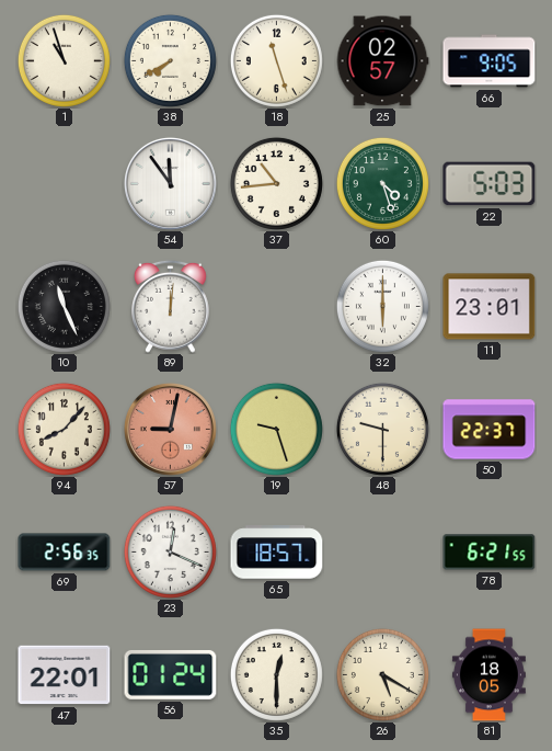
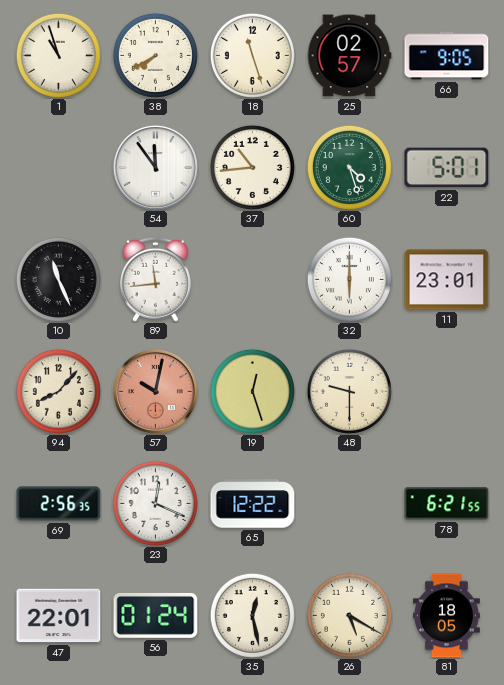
22: 5:03 -> 5:01 (447, 168)
89: 12:01 -> 11:44 (156, 279)
57: 9:02 -> 10:02 (155, 391)
19: 9:27 -> 12:27 (252, 391)
50: 22:37 -> none (490, 430)
65: 18:57 -> 12:22 (253, 504)
35: 12:30 -> 12:28 (252, 615)
